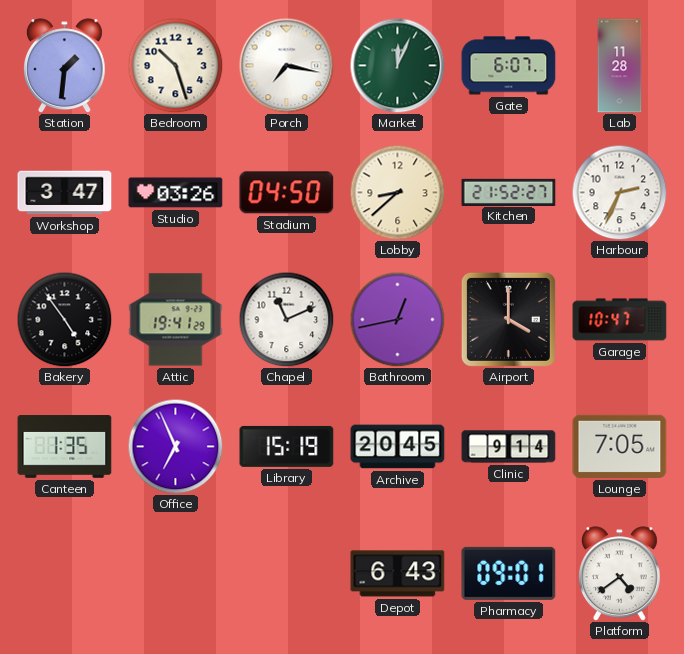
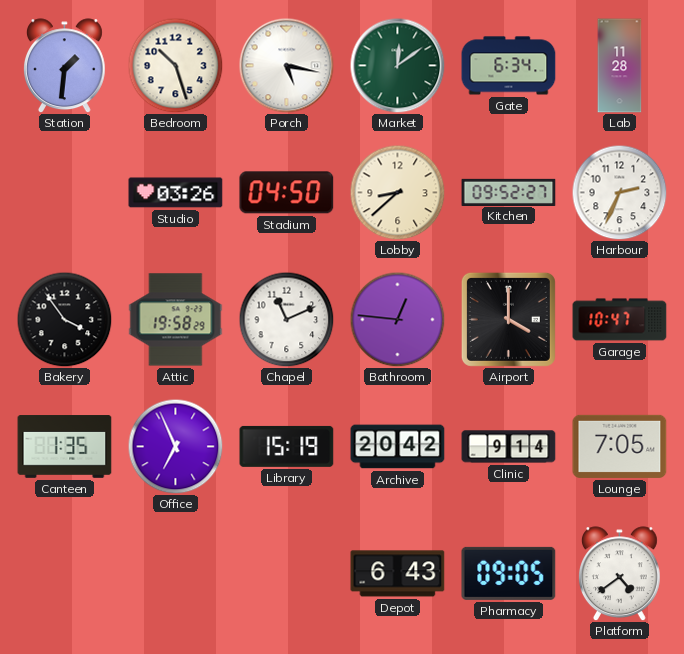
Porch: 7:17 -> 5:17 (286, 65)
Market: 12:04 -> 12:09 (397, 65)
Gate: 6:07 -> 6:34 (509, 66)
Workshop: 3:47 -> none (65, 193)
Kitchen: 21:52 -> 09:52 (509, 192)
Bakery: 4:54 -> 3:54 (64, 319)
Attic: 19:41 -> 19:58 (176, 320)
Bathroom: 12:43 -> 12:46 (397, 319)
Archive: 20:45 -> 20:42 (398, 447)
Pharmacy: 09:01 -> 09:05 (509, 573)
